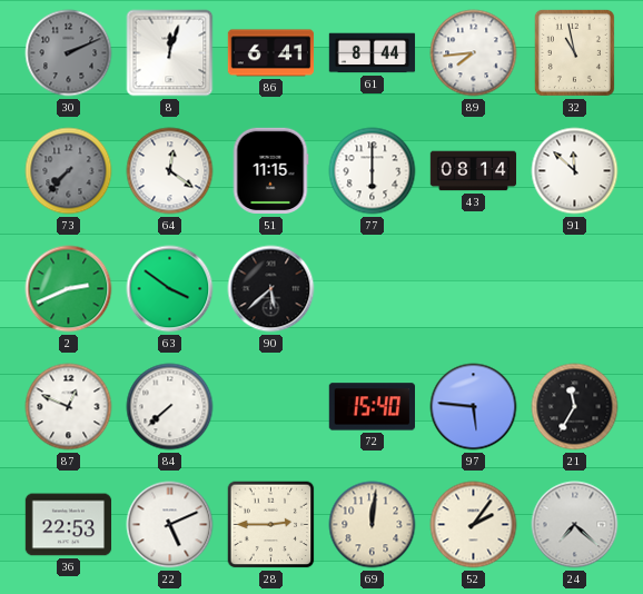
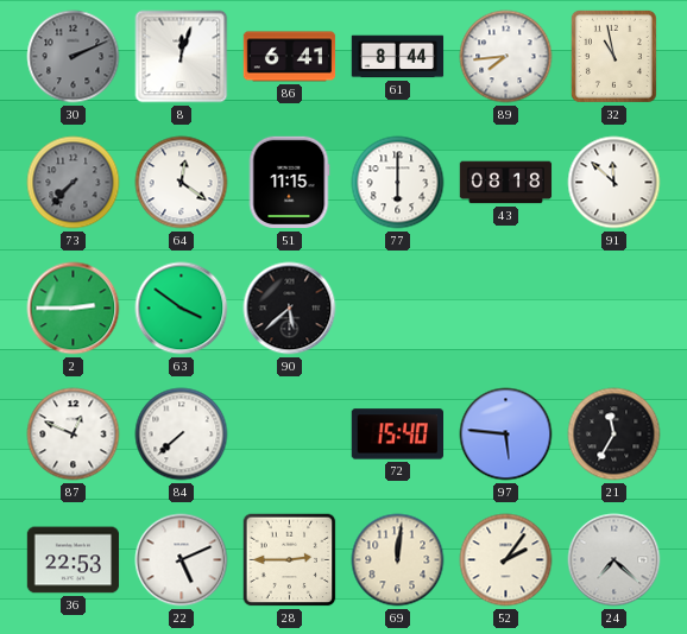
43: 08:14 -> 08:18 (506, 183)
2: 2:41 -> 2:45 (74, 309)
